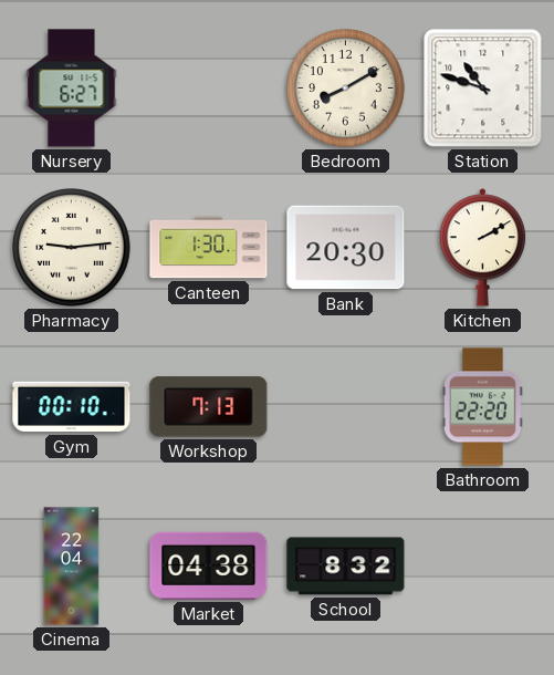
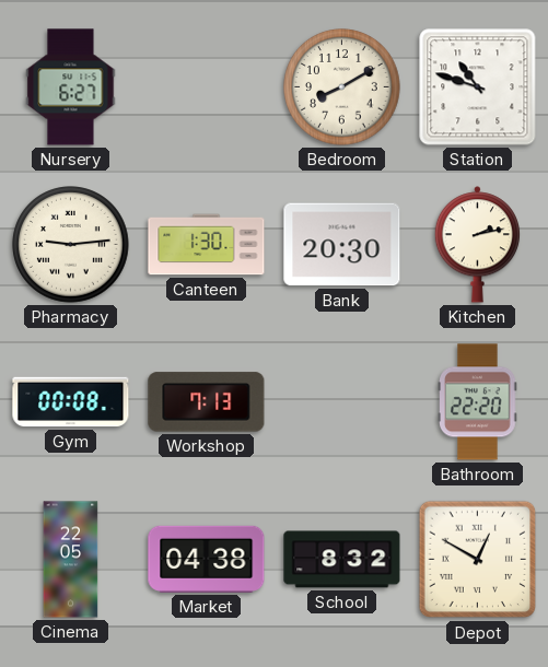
Kitchen: 2:10 -> 2:13 (478, 245)
Gym: 00:10 -> 00:08 (71, 402)
Cinema: 22:04 -> 22:05 (71, 560)
Depot: none -> 12:50 (478, 560)
